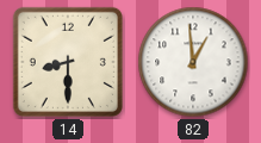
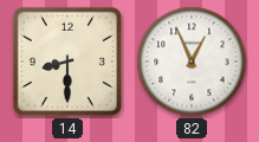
82: 12:59 -> 12:56 (192, 62)
